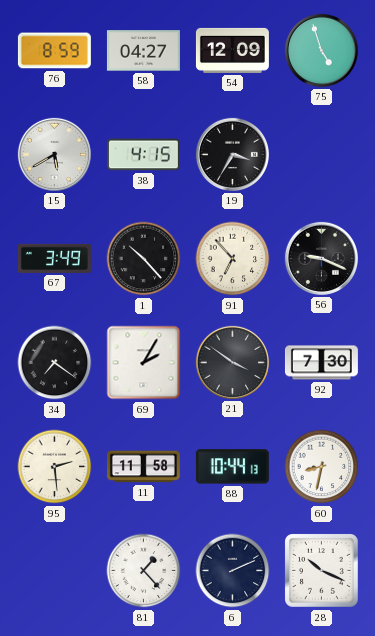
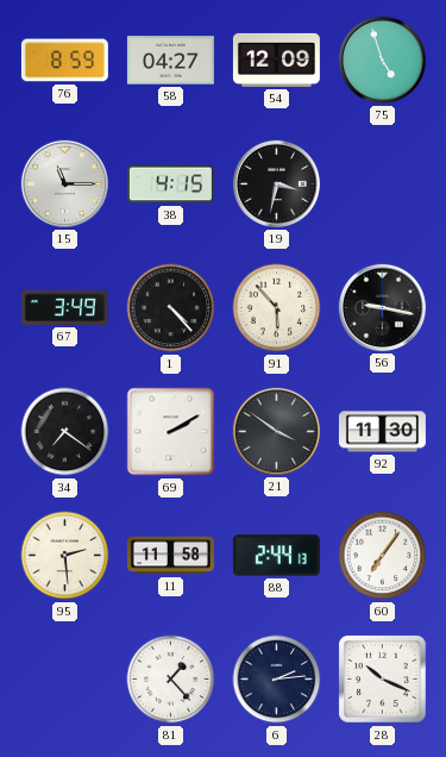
15: 5:40 -> 11:15 (64, 183)
19: 3:35 -> 3:32 (276, 183)
1: 10:23 -> 4:23 (171, 308)
91: 6:53 -> 5:53 (277, 308)
56: 9:19 -> 9:17 (382, 307)
69: 2:05 -> 2:10 (171, 432)
92: 7:30 -> 11:30 (382, 432)
88: 10:44 -> 2:44 (276, 556)
60: 8:32 -> 7:06 (383, 556)
6: 2:11 -> 2:14 (277, 680)
